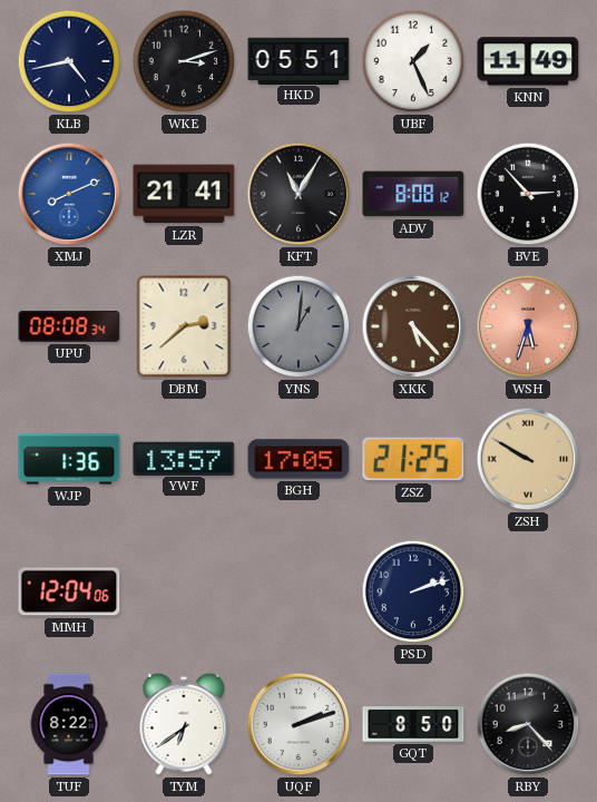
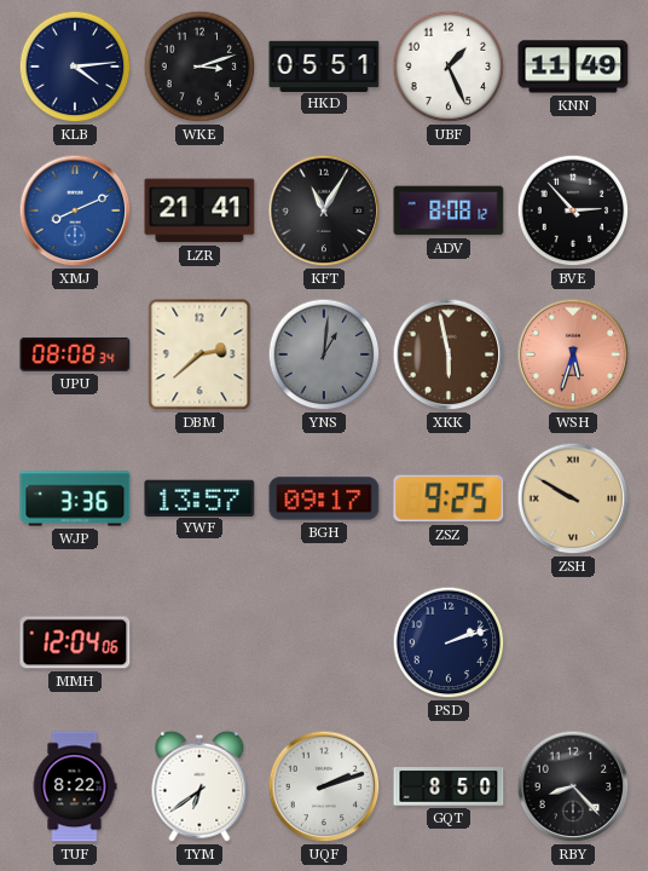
KLB: 4:43 -> 4:14 (75, 67)
XKK: 5:23 -> 5:58 (449, 354)
WJP: 1:36 -> 3:36 (75, 498)
BGH: 17:05 -> 09:17 (324, 498)
ZSZ: 21:25 -> 9:25 (449, 498)
